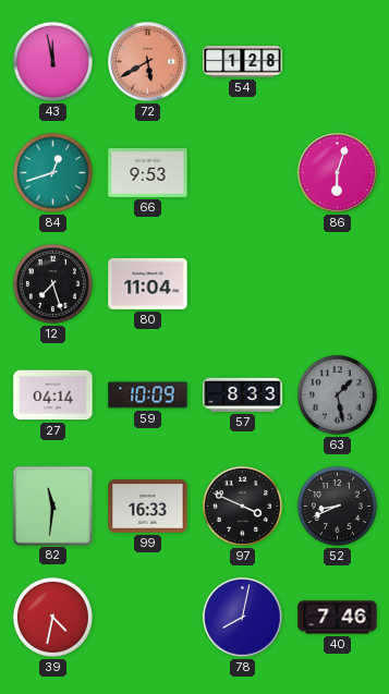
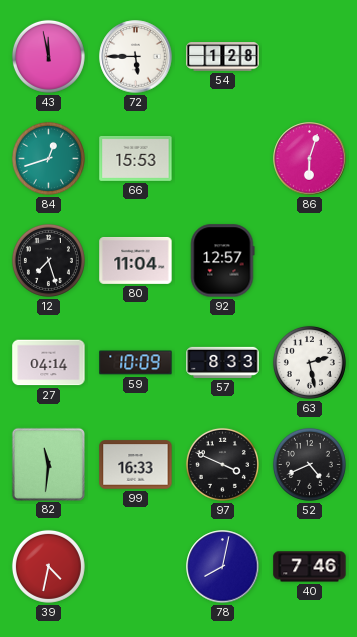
72: 5:40 -> 5:45 (136, 57)
72 dial: salmon -> white (136, 57)
66: 9:53 -> 15:53 (136, 158)
92: none -> 12:57 (223, 261)
63: 1:28 -> 2:28 (309, 362)
63 dial: grey -> white (309, 362)
52: 8:41 -> 4:41 (309, 464)
